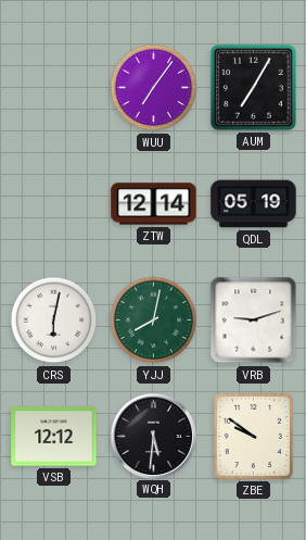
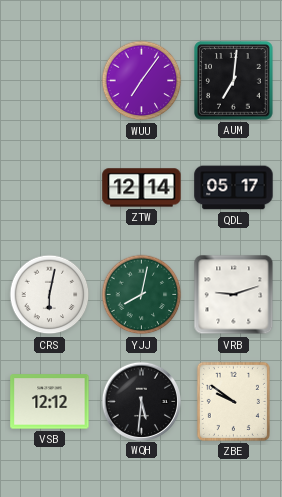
AUM: 7:05 -> 7:01 (234, 81)
QDL: 05:19 -> 05:17 (234, 188)
